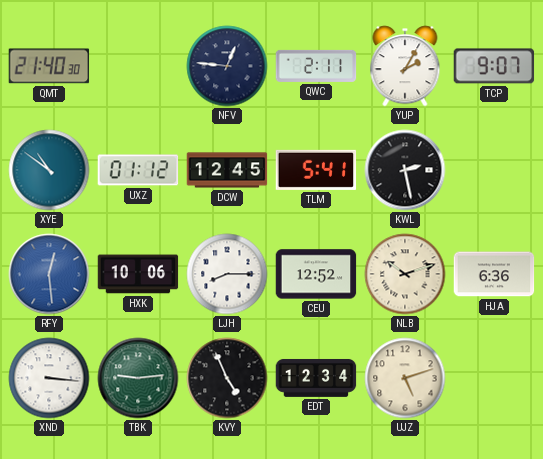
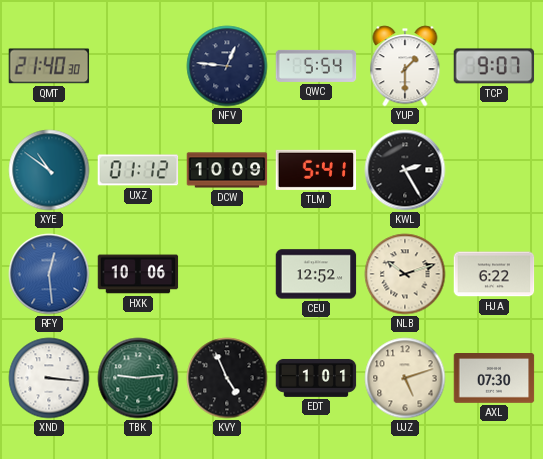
QWC: 2:11 -> 5:54 (316, 66)
YUP: 2:05 -> 1:30 (405, 66)
DCW: 12:45 -> 10:09 (227, 170)
KWL: 2:28 -> 2:25 (405, 170)
LJH: 8:15 -> none (227, 274)
HJA: 6:36 -> 6:22 (494, 274)
EDT: 12:34 -> 1:01 (316, 378)
AXL: none -> 07:30 (494, 379)
